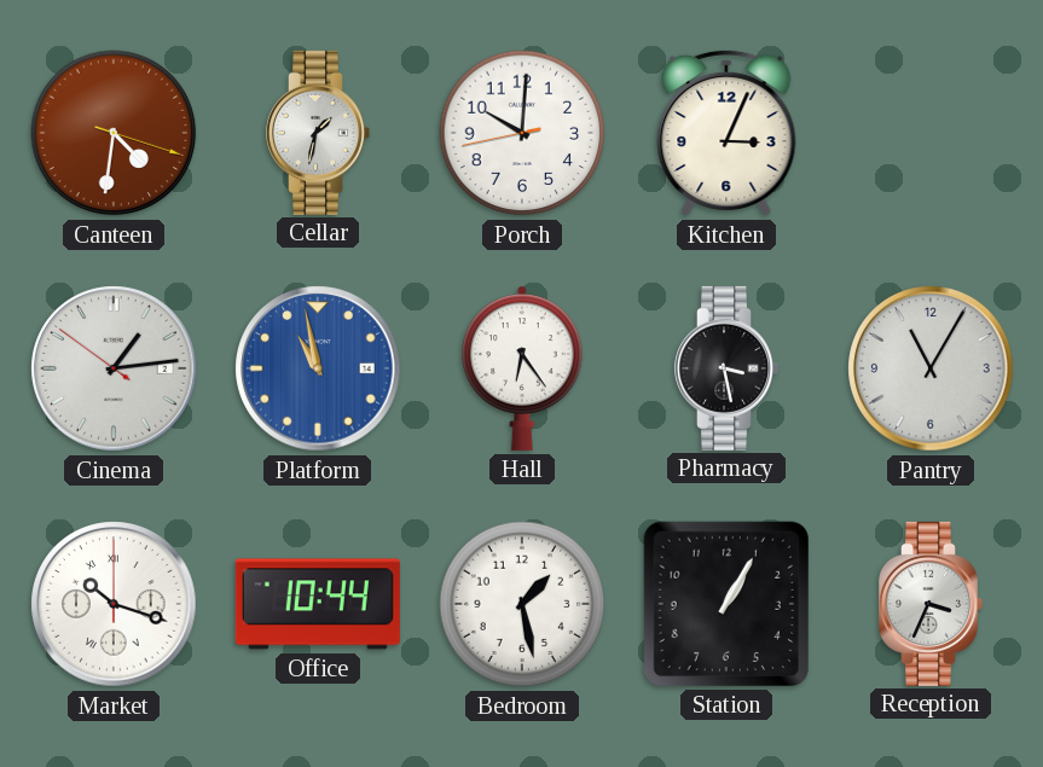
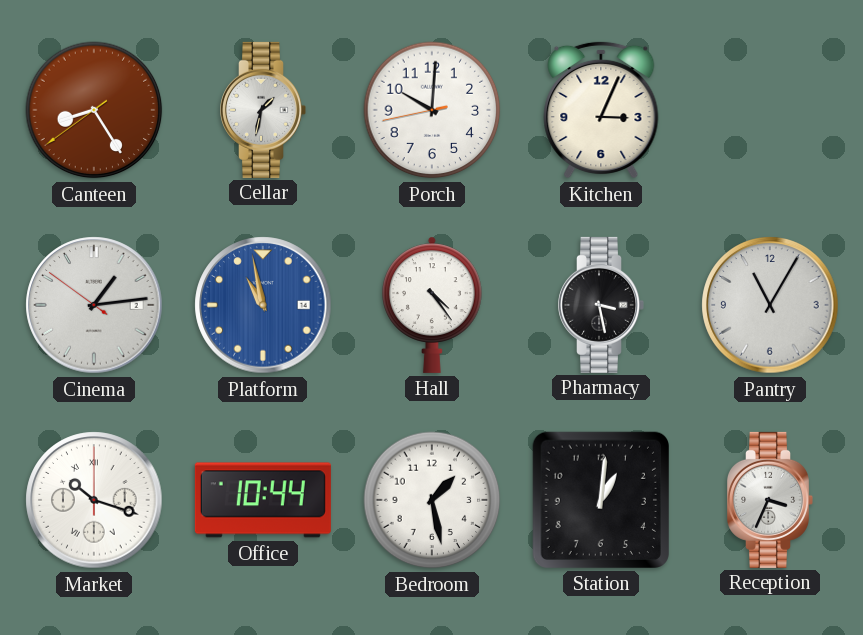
Canteen: 4:31 -> 8:24 (94, 110)
Hall: 6:24 -> 4:24 (433, 305)
Station: 1:05 -> 1:01 (601, 500)
